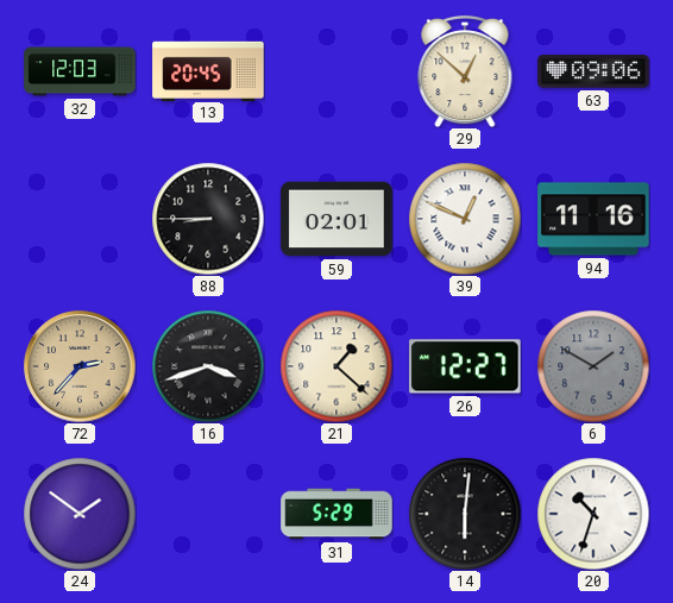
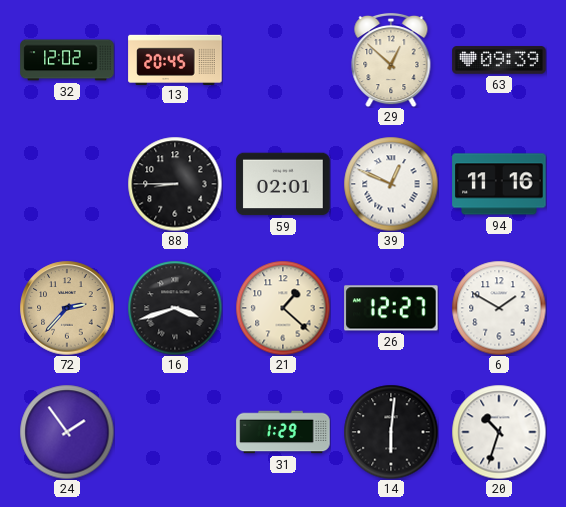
32: 12:03 -> 12:02 (67, 60)
63: 09:06 -> 09:39 (499, 60)
6 dial: grey -> white (499, 308)
24: 1:51 -> 1:54 (67, 432)
31: 5:29 -> 1:29 (283, 432)
